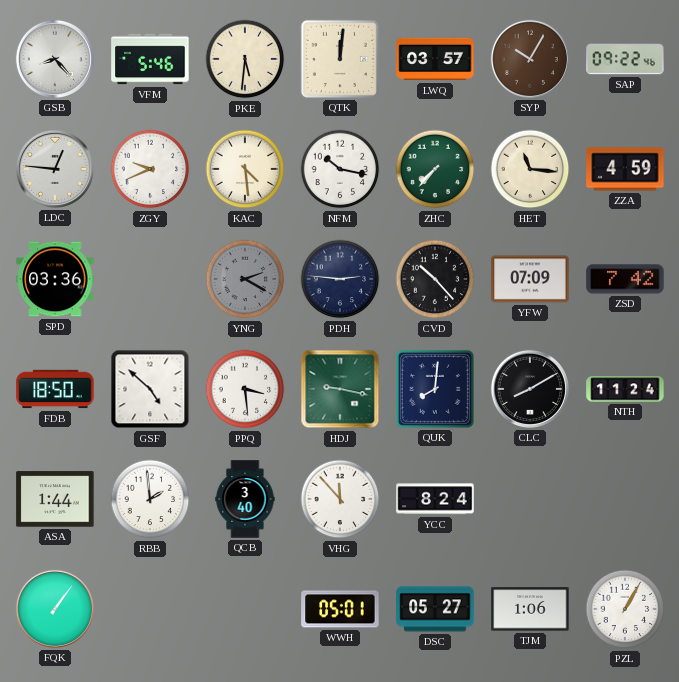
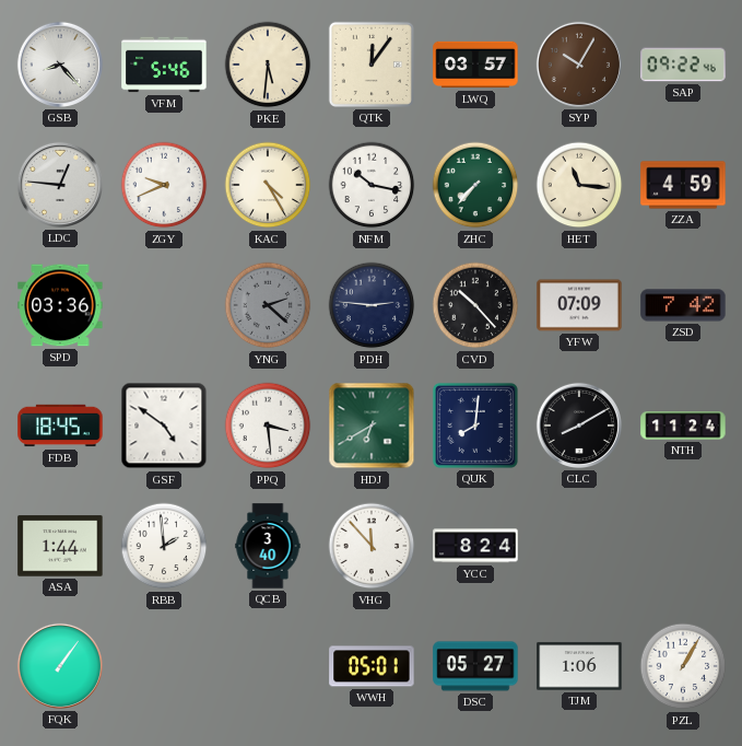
QTK: 12:01 -> 12:06 (372, 65)
KAC: 4:29 -> 4:25 (268, 185)
YNG: 2:20 -> 2:22 (268, 305)
FDB: 18:50 -> 18:45 (60, 426)
GSF: 4:52 -> 4:51 (164, 426)
HDJ: 9:17 -> 6:40 (372, 426)
